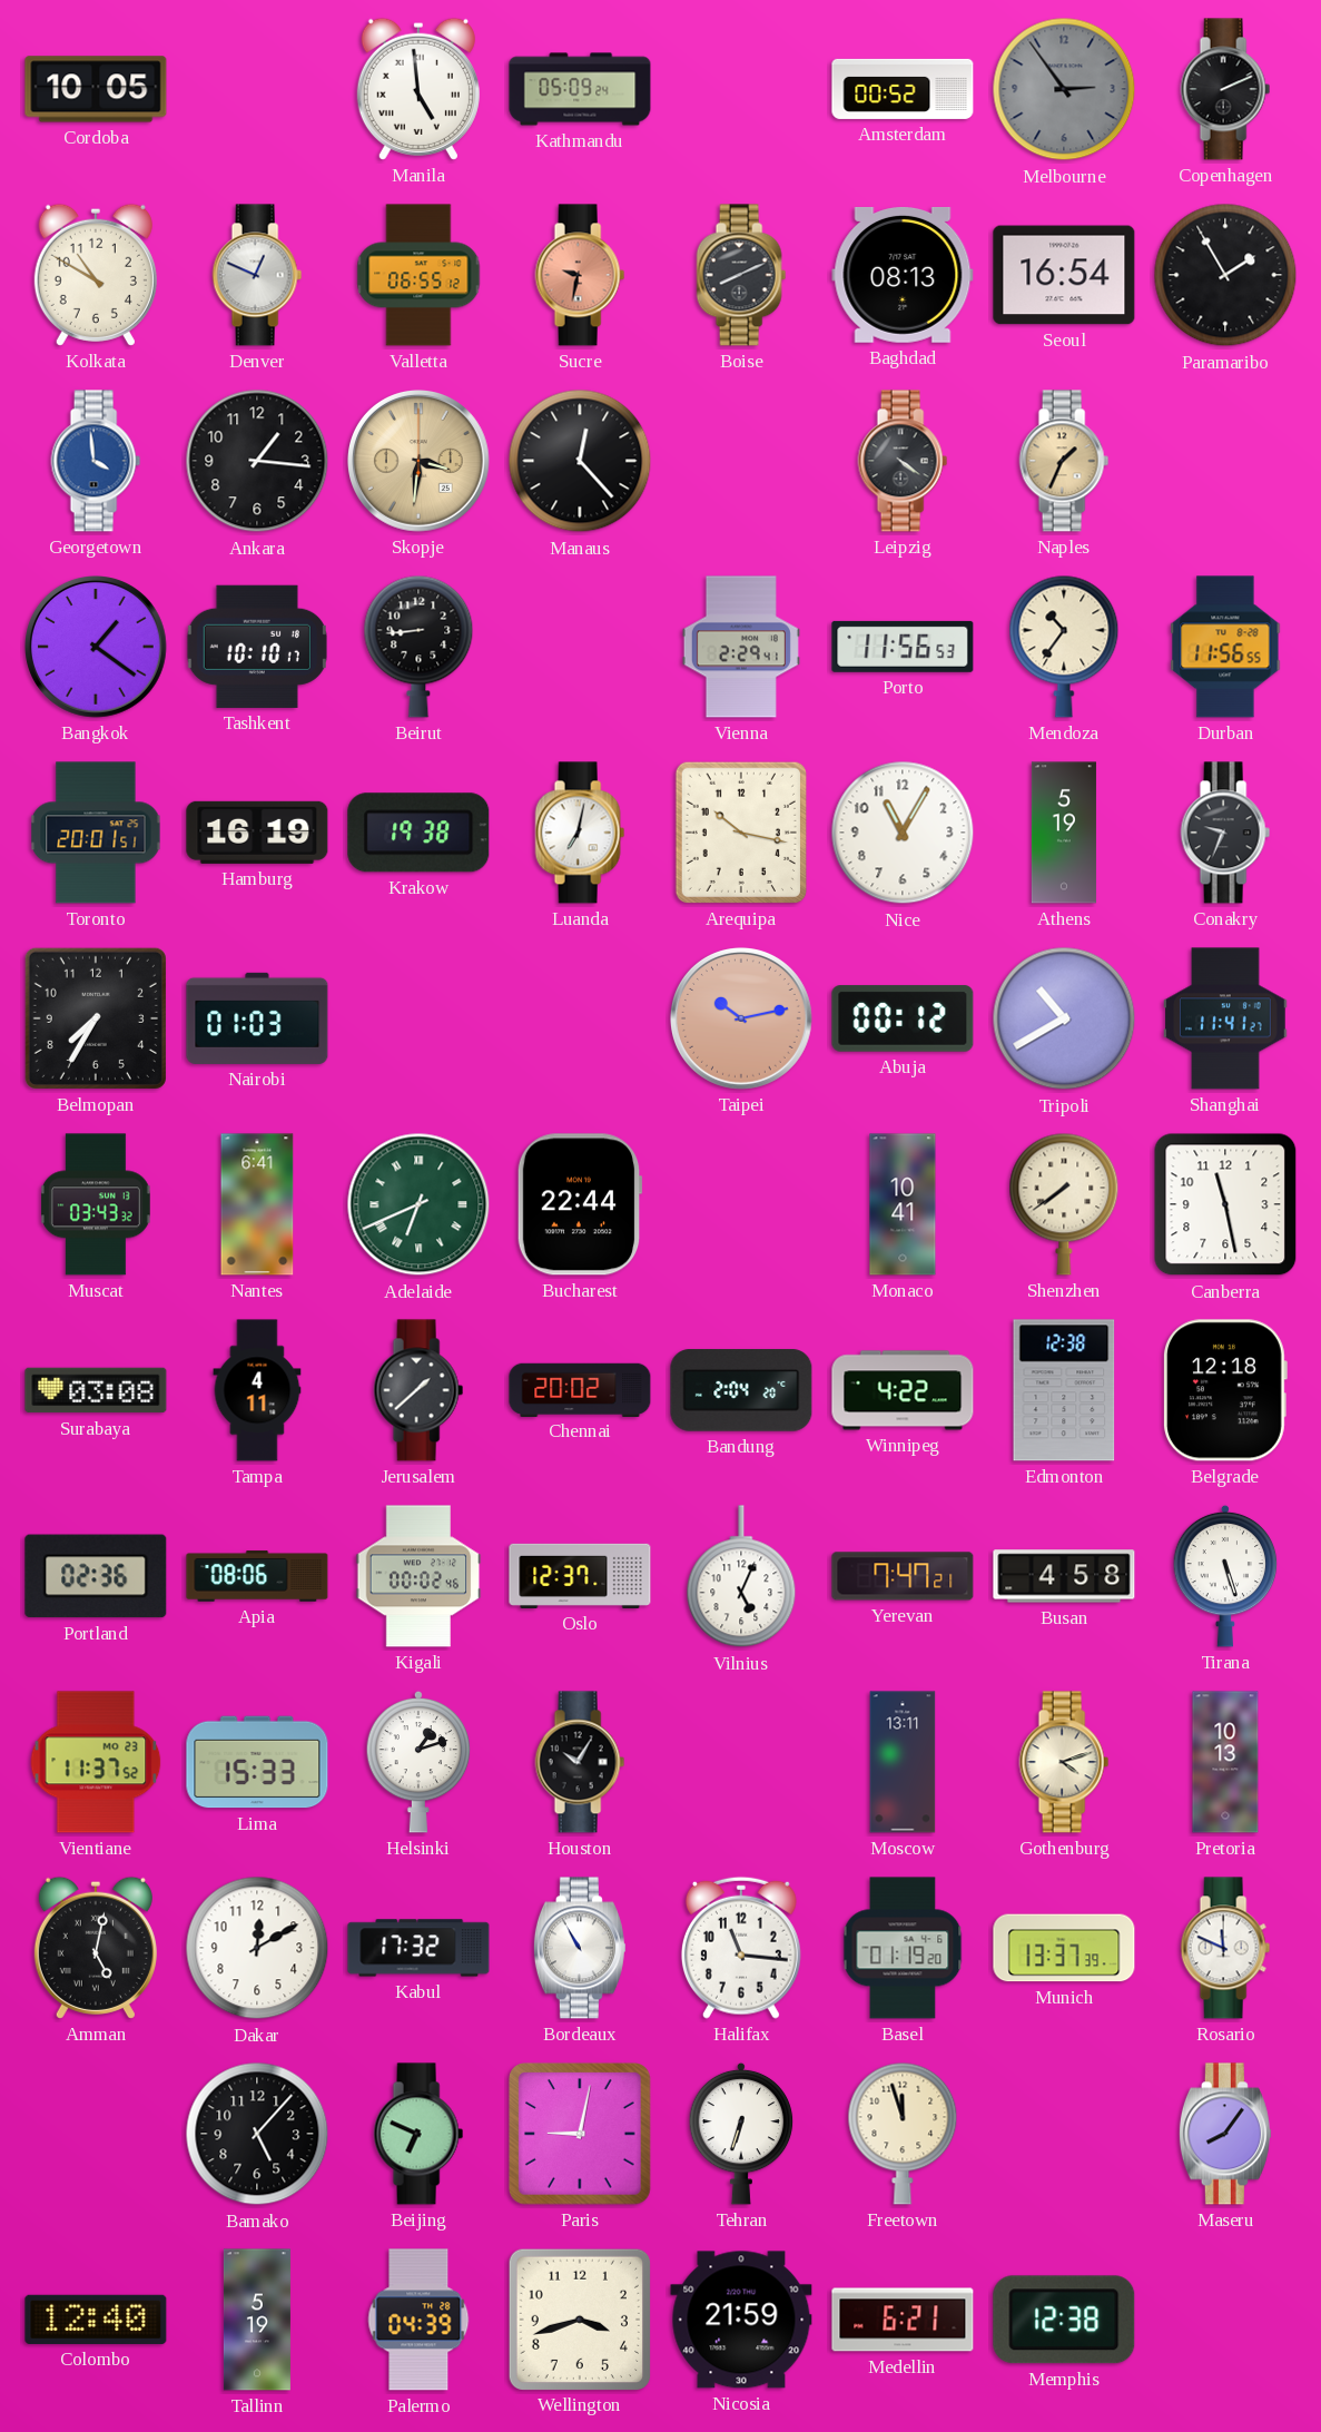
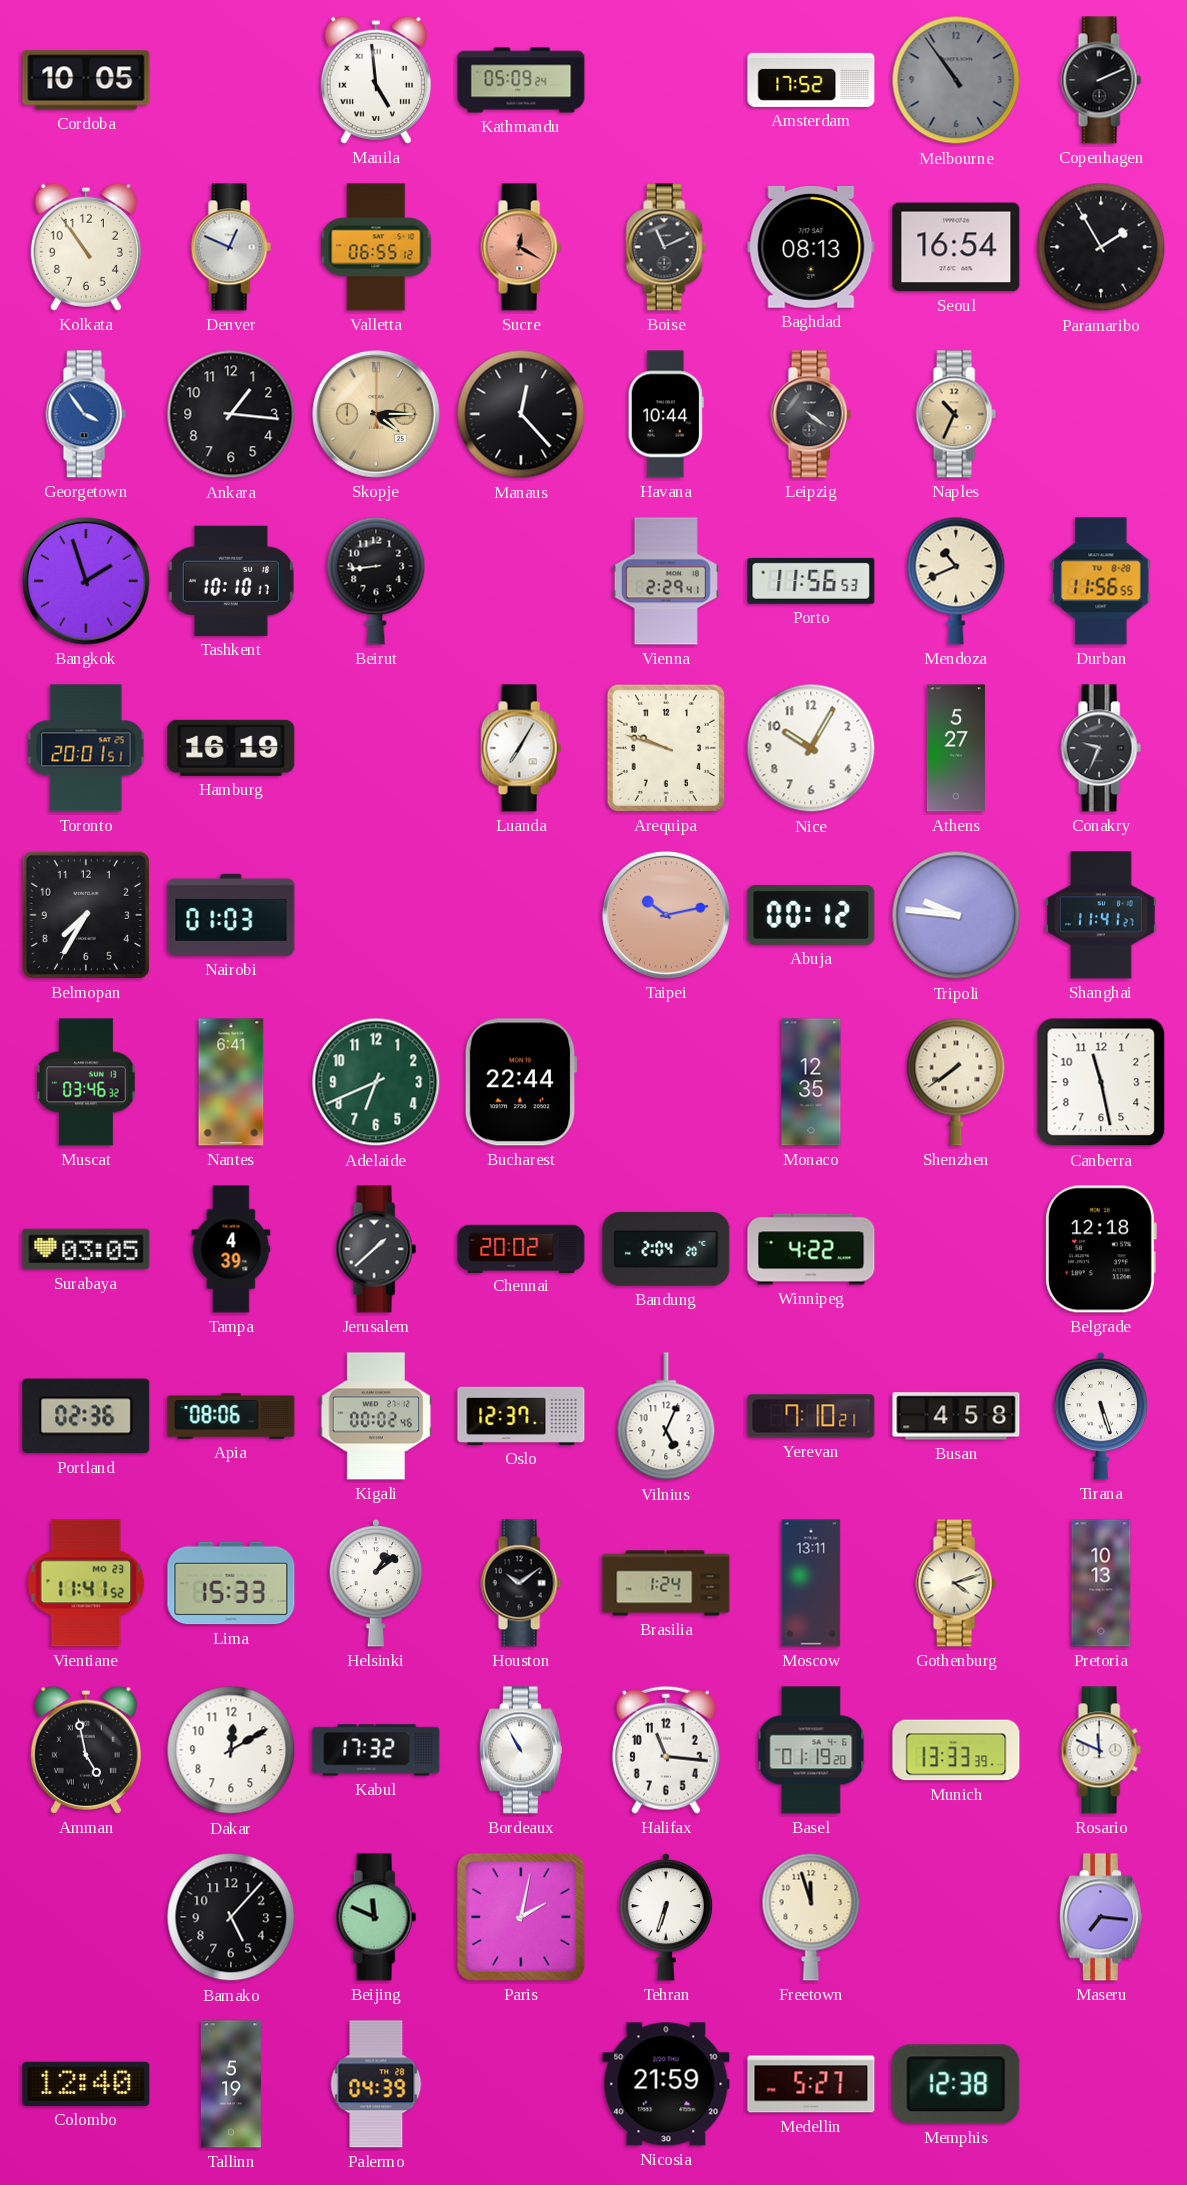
Amsterdam: 00:52 -> 17:52 (811, 80)
Melbourne: 2:54 -> 10:54 (956, 80)
Kolkata: 10:50 -> 10:54 (86, 247)
Sucre: 9:32 -> 12:20 (521, 247)
Boise: 8:11 -> 11:11 (666, 247)
Georgetown: 3:59 -> 3:54 (86, 414)
Skopje: 3:31 -> 4:15 (377, 415)
Havana: none -> 10:44 (666, 414)
Naples: 1:34 -> 10:34 (956, 414)
Bangkok: 1:21 -> 1:57 (87, 582)
Mendoza: 10:36 -> 10:41 (956, 581)
Krakow: 19:38 -> none (418, 833)
Luanda: 7:02 -> 7:05 (521, 748)
Arequipa: 10:17 -> 9:48 (666, 748)
Nice: 11:05 -> 10:05 (811, 748)
Athens: 5:19 -> 5:27 (956, 748)
Tripoli: 10:40 -> 9:46 (956, 915)
Muscat: 03:43 -> 03:46 (86, 1082)
Adelaide numerals: Roman -> Arabic (376, 1082)
Monaco: 10:41 -> 12:35 (811, 1082)
Surabaya: 03:08 -> 03:05 (86, 1249)
Tampa: 4:11 -> 4:39 (231, 1249)
Edmonton: 12:38 -> none (1064, 1390)
Yerevan: 7:47 -> 7:10 (811, 1416)
Vientiane: 11:37 -> 11:41 (86, 1583)
Helsinki: 1:12 -> 1:09 (376, 1583)
Houston: 10:05 -> 10:09 (521, 1583)
Brasilia: none -> 1:24 (666, 1583)
Amman: 5:02 -> 4:58 (86, 1750)
Munich: 13:37 -> 13:33 (956, 1750)
Beijing: 6:49 -> 11:49 (376, 1917)
Paris: 9:02 -> 2:02 (522, 1918)
Maseru: 8:06 -> 7:16 (1101, 1917)
Wellington: 3:42 -> none (579, 2318)
Medellin: 6:21 -> 5:27 (811, 2084)
